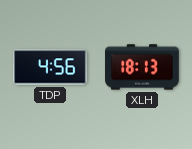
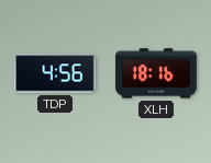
XLH: 18:13 -> 18:16 (156, 73)
